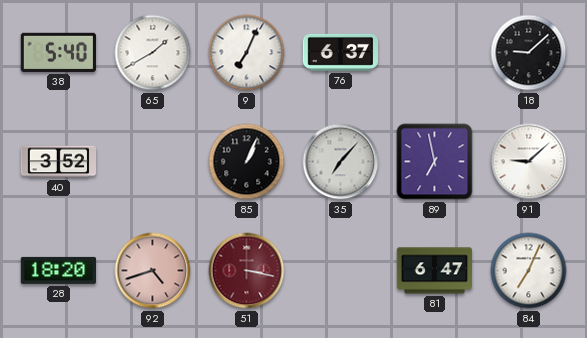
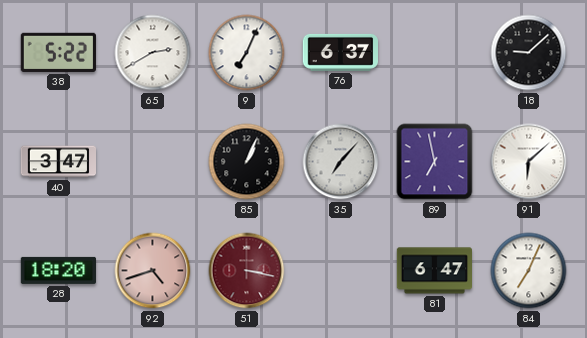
38: 5:40 -> 5:22 (58, 52)
65: 1:40 -> 2:40 (153, 53)
40: 3:52 -> 3:47 (58, 162)
91: 9:08 -> 6:08 (529, 162)
